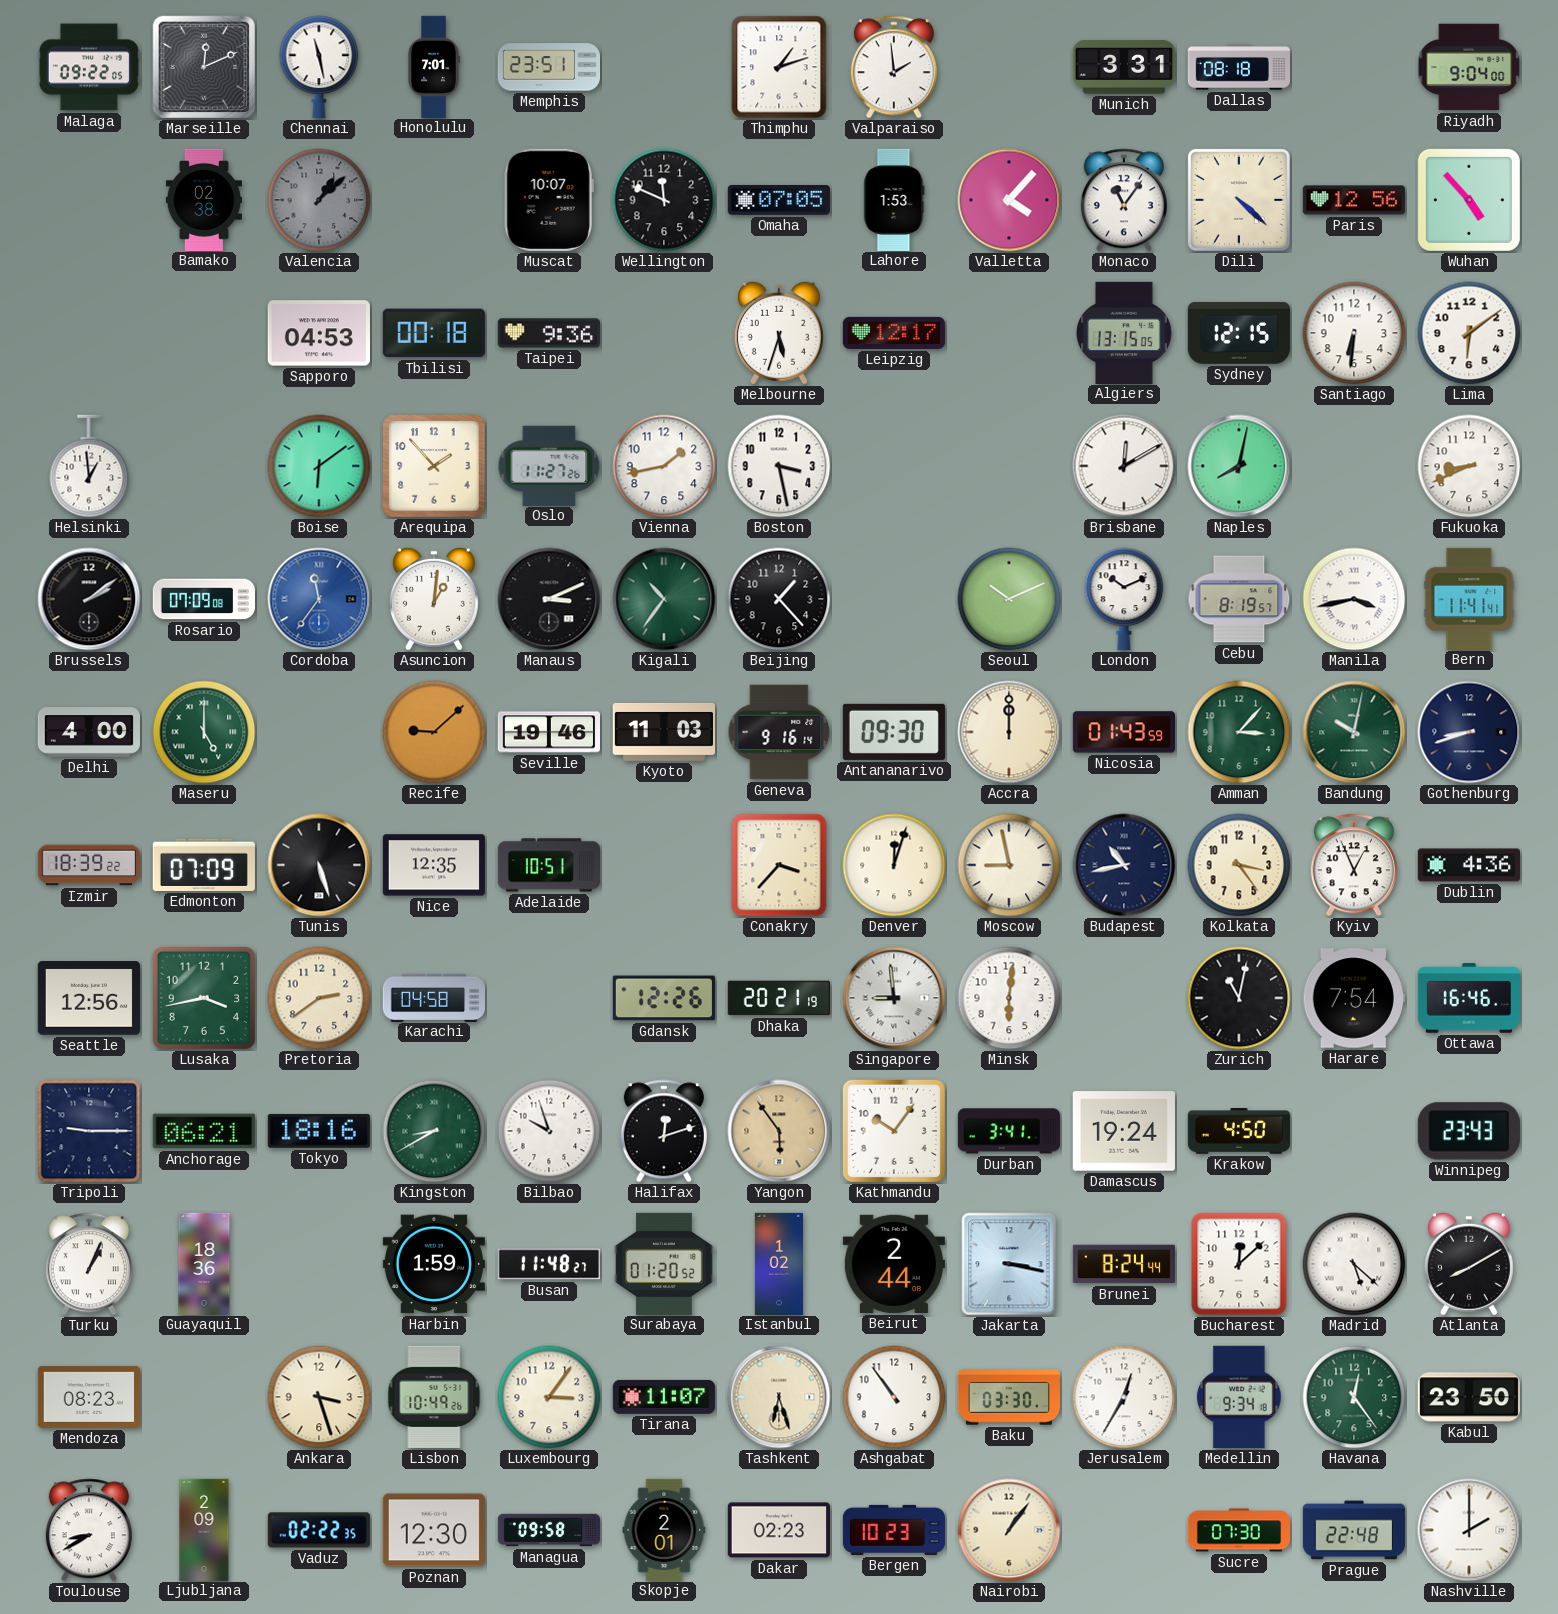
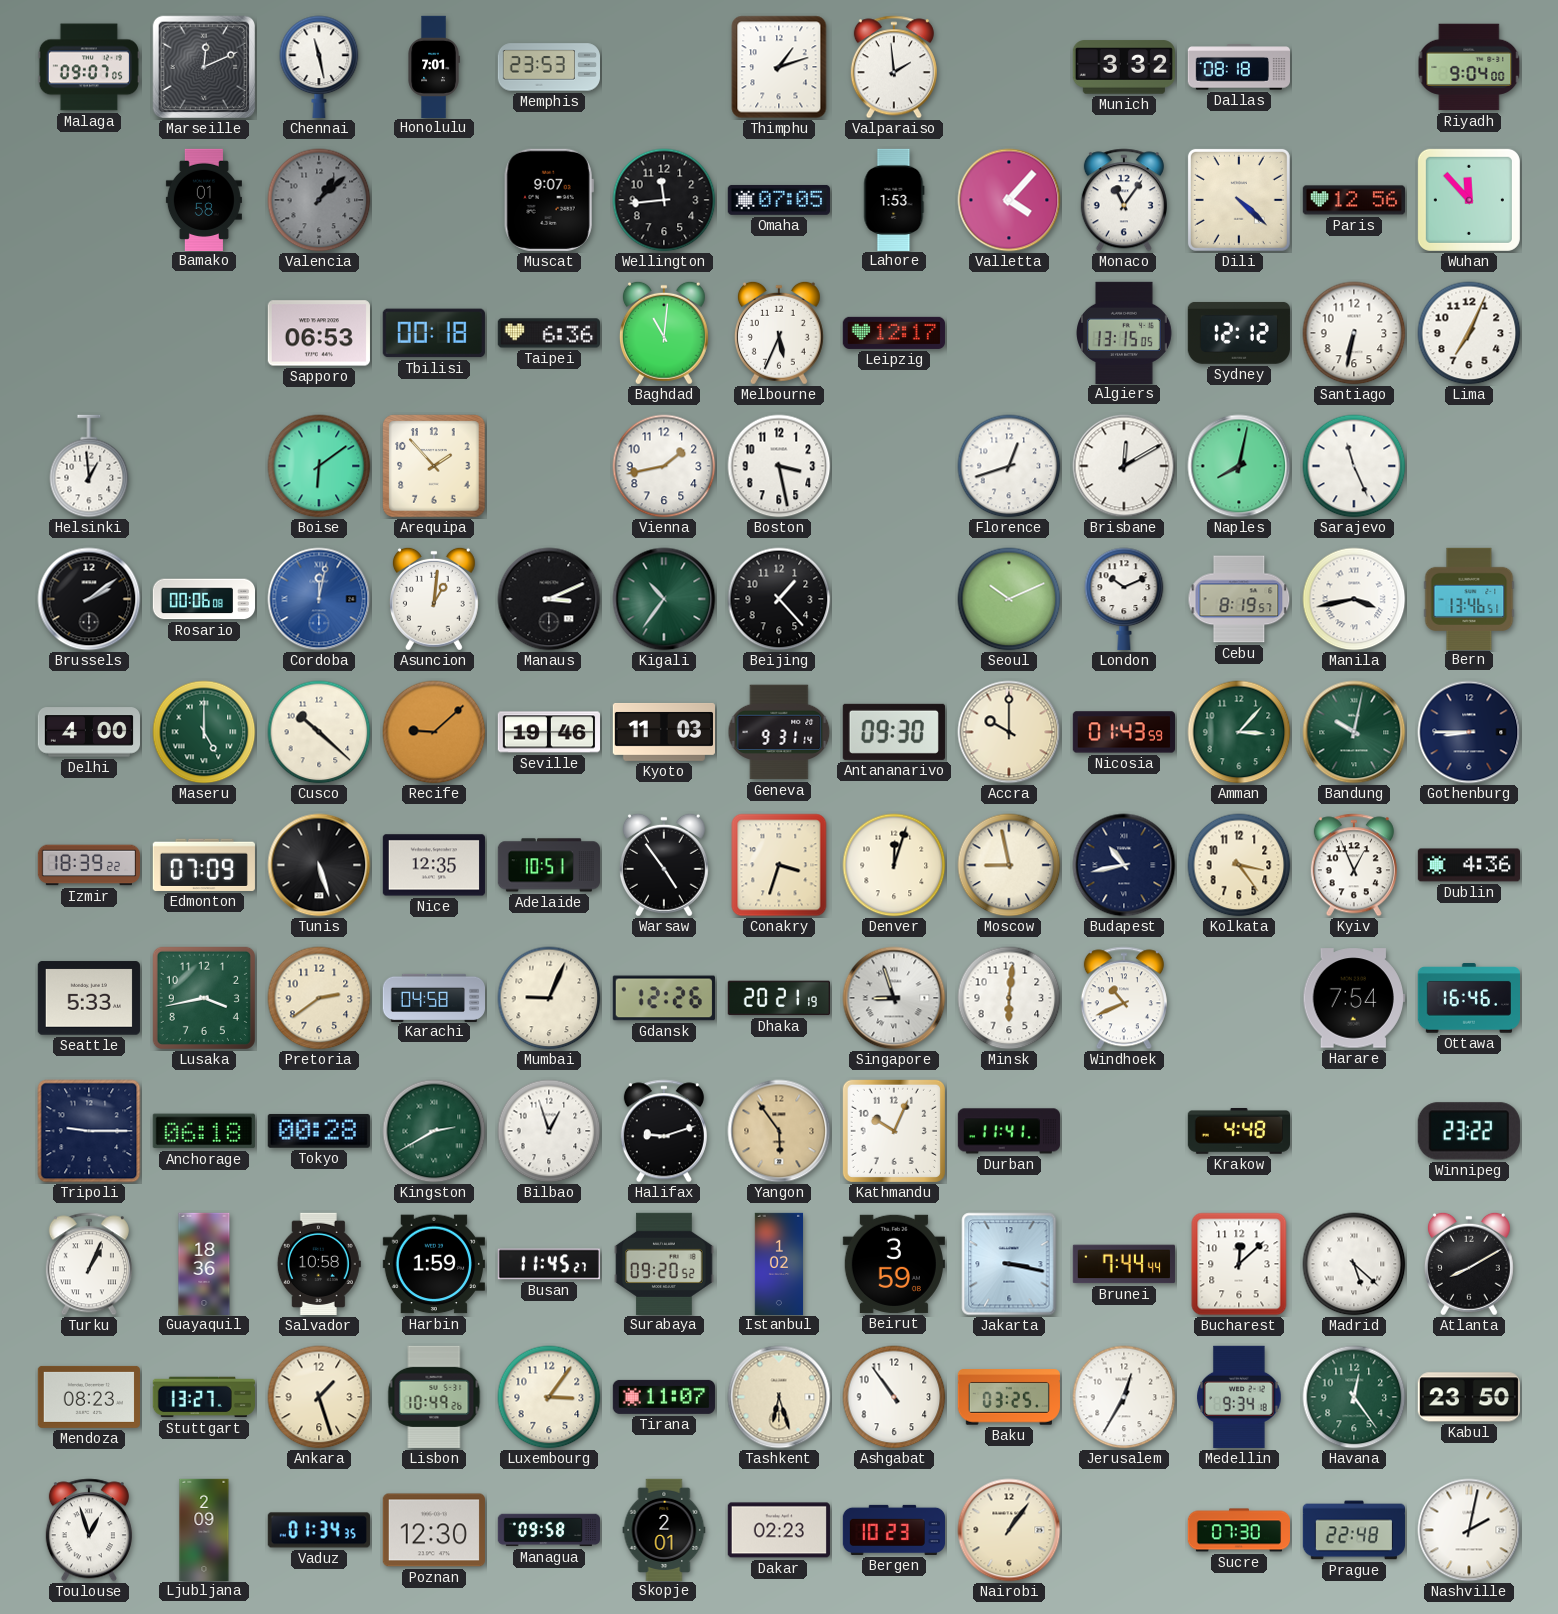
Malaga: 09:22 -> 09:07 (88, 67)
Memphis: 23:51 -> 23:53 (548, 67)
Munich: 3:31 -> 3:32 (1124, 67)
Bamako: 02:38 -> 01:58 (204, 199)
Muscat: 10:07 -> 9:07 (549, 200)
Wellington: 11:49 -> 11:44 (664, 200)
Wuhan: 4:53 -> 11:53 (1469, 200)
Sapporo: 04:53 -> 06:53 (319, 333)
Taipei: 9:36 -> 6:36 (549, 333)
Baghdad: none -> 11:01 (664, 333)
Melbourne: 5:33 -> 5:34 (779, 333)
Sydney: 12:15 -> 12:12 (1239, 333)
Santiago: 6:31 -> 6:32 (1354, 333)
Lima: 6:09 -> 7:04 (1469, 333)
Oslo: 11:27 -> none (549, 465)
Florence: none -> 12:42 (1009, 466)
Sarajevo: none -> 11:26 (1354, 466)
Fukuoka: 8:41 -> none (1469, 466)
Rosario: 07:09 -> 00:06 (203, 599)
Cordoba: 11:36 -> 12:02 (319, 599)
Bern: 11:41 -> 13:46 (1469, 598)
Cusco: none -> 10:22 (319, 732)
Geneva: 9:16 -> 9:31 (779, 732)
Accra: 12:00 -> 10:00 (1009, 732)
Gothenburg: 8:42 -> 8:45 (1469, 732)
Warsaw: none -> 4:54 (664, 865)
Conakry: 3:37 -> 3:33 (779, 865)
Seattle: 12:56 -> 5:33 (89, 998)
Mumbai: none -> 9:04 (549, 998)
Singapore: 8:59 -> 8:57 (894, 998)
Windhoek: none -> 10:41 (1124, 998)
Zurich: 11:02 -> none (1239, 998)
Anchorage: 06:21 -> 06:18 (204, 1131)
Tokyo: 18:16 -> 00:28 (319, 1131)
Kingston: 8:40 -> 2:40 (434, 1131)
Bilbao: 9:57 -> 12:57 (549, 1131)
Halifax: 12:12 -> 9:12 (664, 1131)
Kathmandu: 10:06 -> 10:04 (894, 1131)
Durban: 3:41 -> 11:41 (1008, 1131)
Damascus: 19:24 -> none (1124, 1131)
Krakow: 4:50 -> 4:48 (1238, 1132)
Winnipeg: 23:43 -> 23:22 (1469, 1131)
Salvador: none -> 10:58 (319, 1264)
Busan: 11:48 -> 11:45 (549, 1264)
Surabaya: 01:20 -> 09:20 (664, 1263)
Beirut: 2:44 -> 3:59 (894, 1264)
Brunei: 8:24 -> 7:44 (1124, 1264)
Stuttgart: none -> 13:27 (204, 1397)
Ankara: 3:27 -> 1:27 (319, 1397)
Baku: 03:30 -> 03:25 (1009, 1397)
Toulouse: 8:40 -> 12:57 (89, 1530)
Vaduz: 02:22 -> 01:34 (319, 1530)
Nashville: 2:00 -> 2:02 (1469, 1530)
